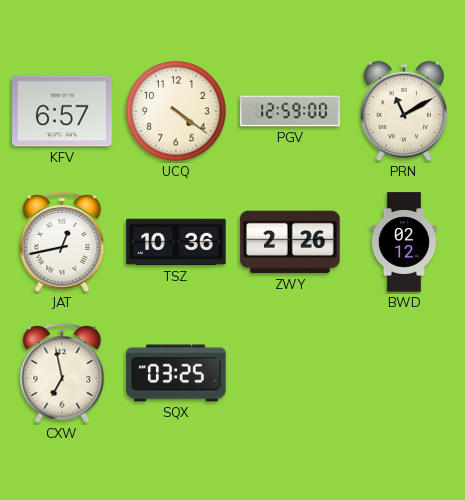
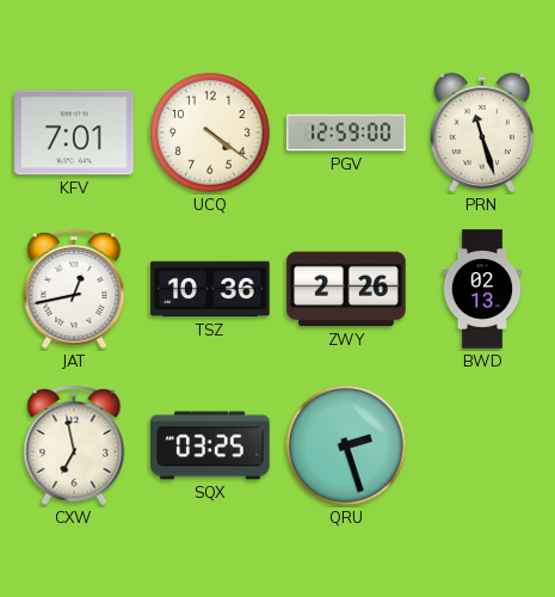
KFV: 6:57 -> 7:01 (74, 133)
PRN: 11:10 -> 11:27 (482, 133)
BWD: 02:12 -> 02:13 (482, 289)
QRU: none -> 2:27 (347, 447)
